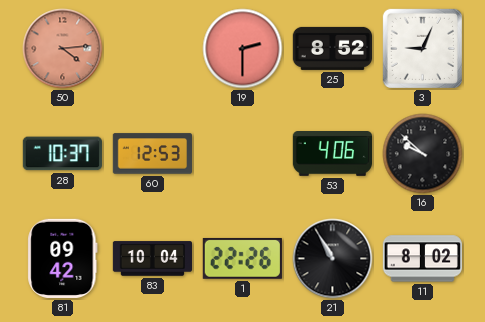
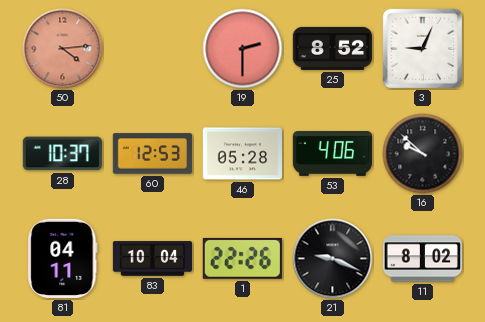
46: none -> 05:28 (242, 154)
81: 09:42 -> 04:11 (63, 258)
21: 10:55 -> 9:19 (333, 259)
